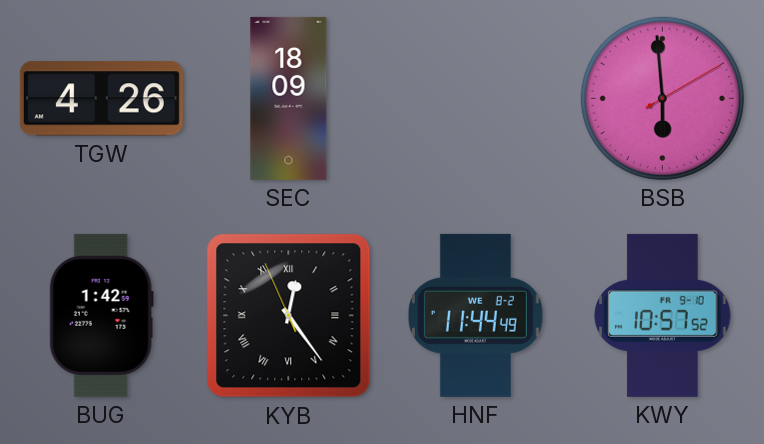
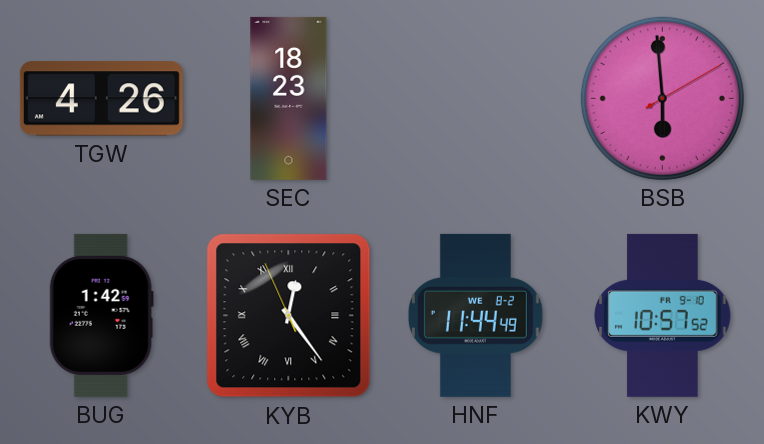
SEC: 18:09 -> 18:23 (289, 98)
